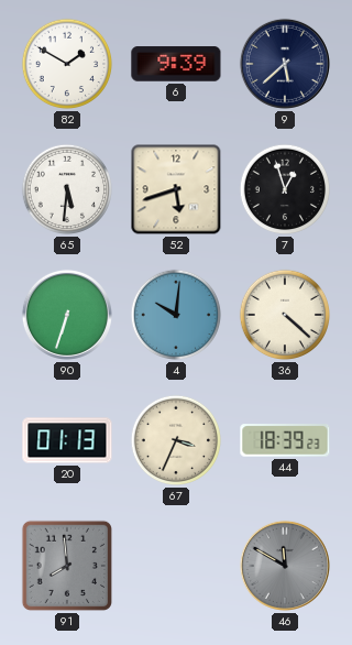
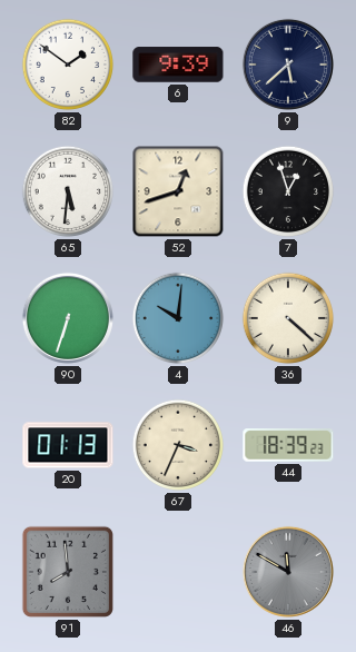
82: 1:50 -> 1:51 (68, 65)
52: 5:42 -> 12:42 (178, 191)
